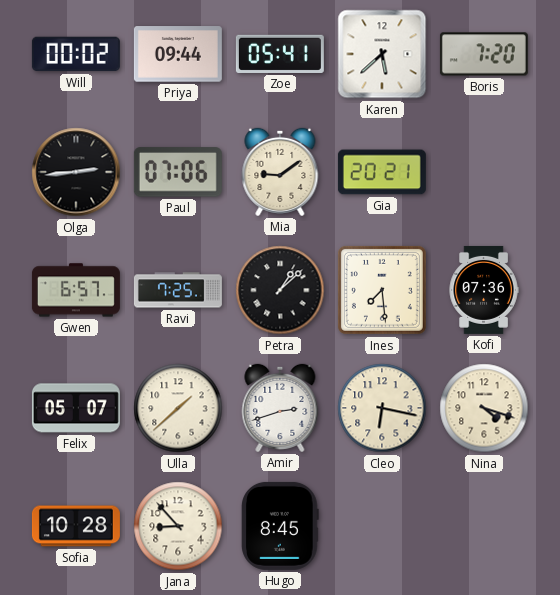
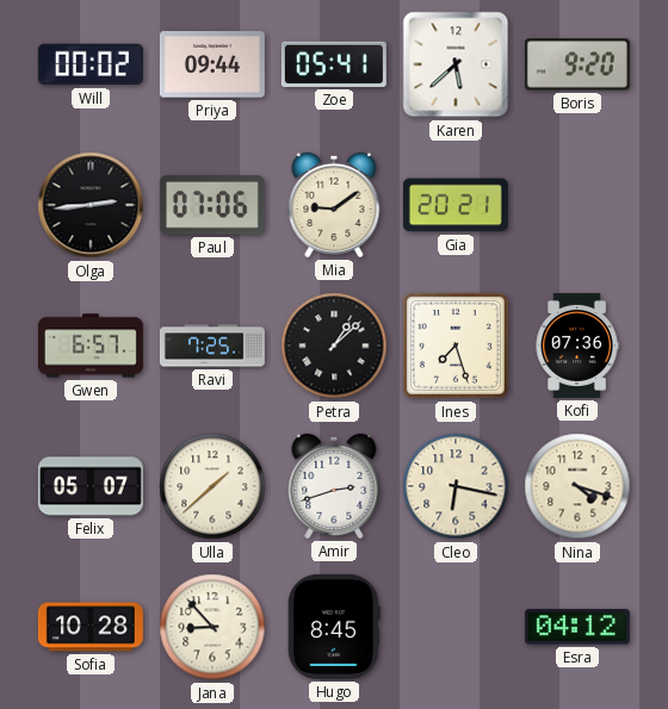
Boris: 7:20 -> 9:20 (577, 64)
Ines: 7:29 -> 7:27 (456, 346)
Esra: none -> 04:12 (577, 627)
